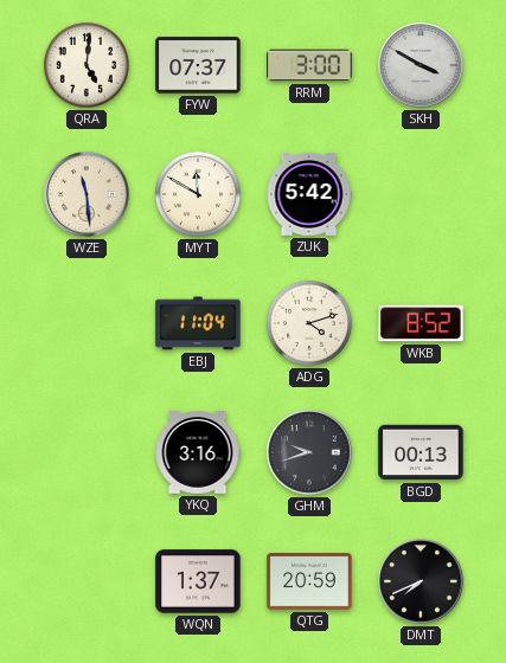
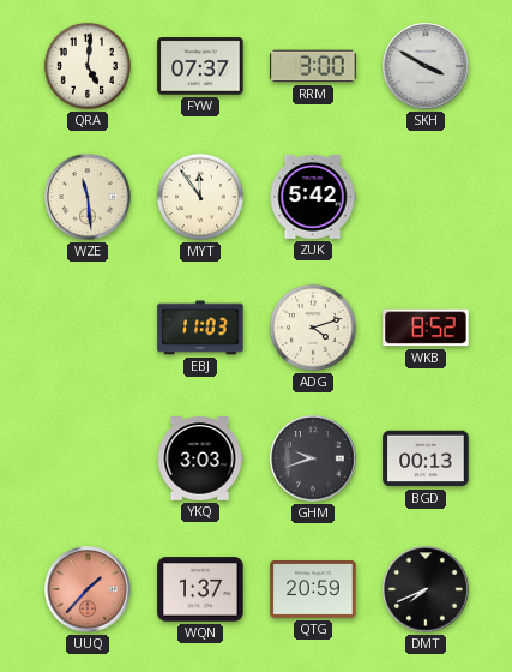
MYT: 11:50 -> 11:54 (200, 197)
EBJ: 11:04 -> 11:03 (200, 328)
YKQ: 3:16 -> 3:03 (200, 458)
UUQ: none -> 1:37 (88, 589)
